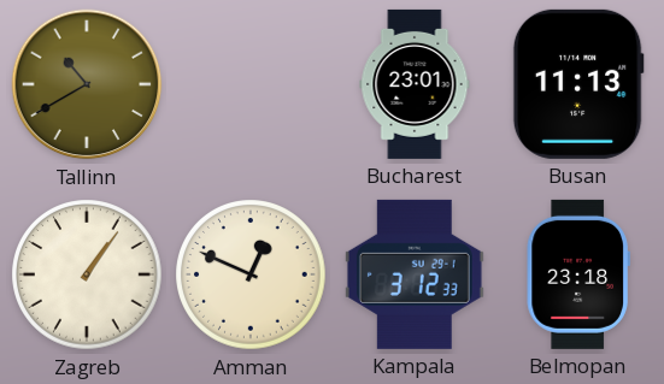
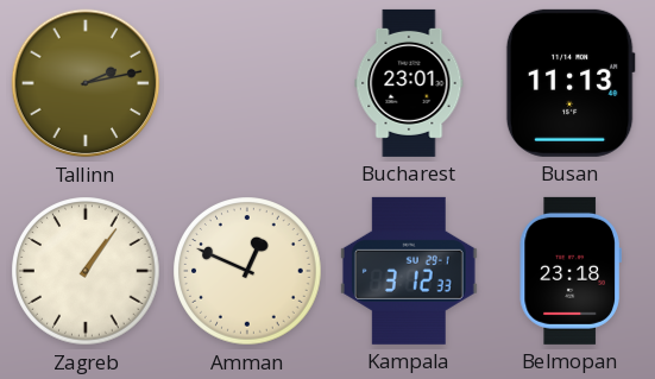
Tallinn: 10:40 -> 2:13 (86, 83)
